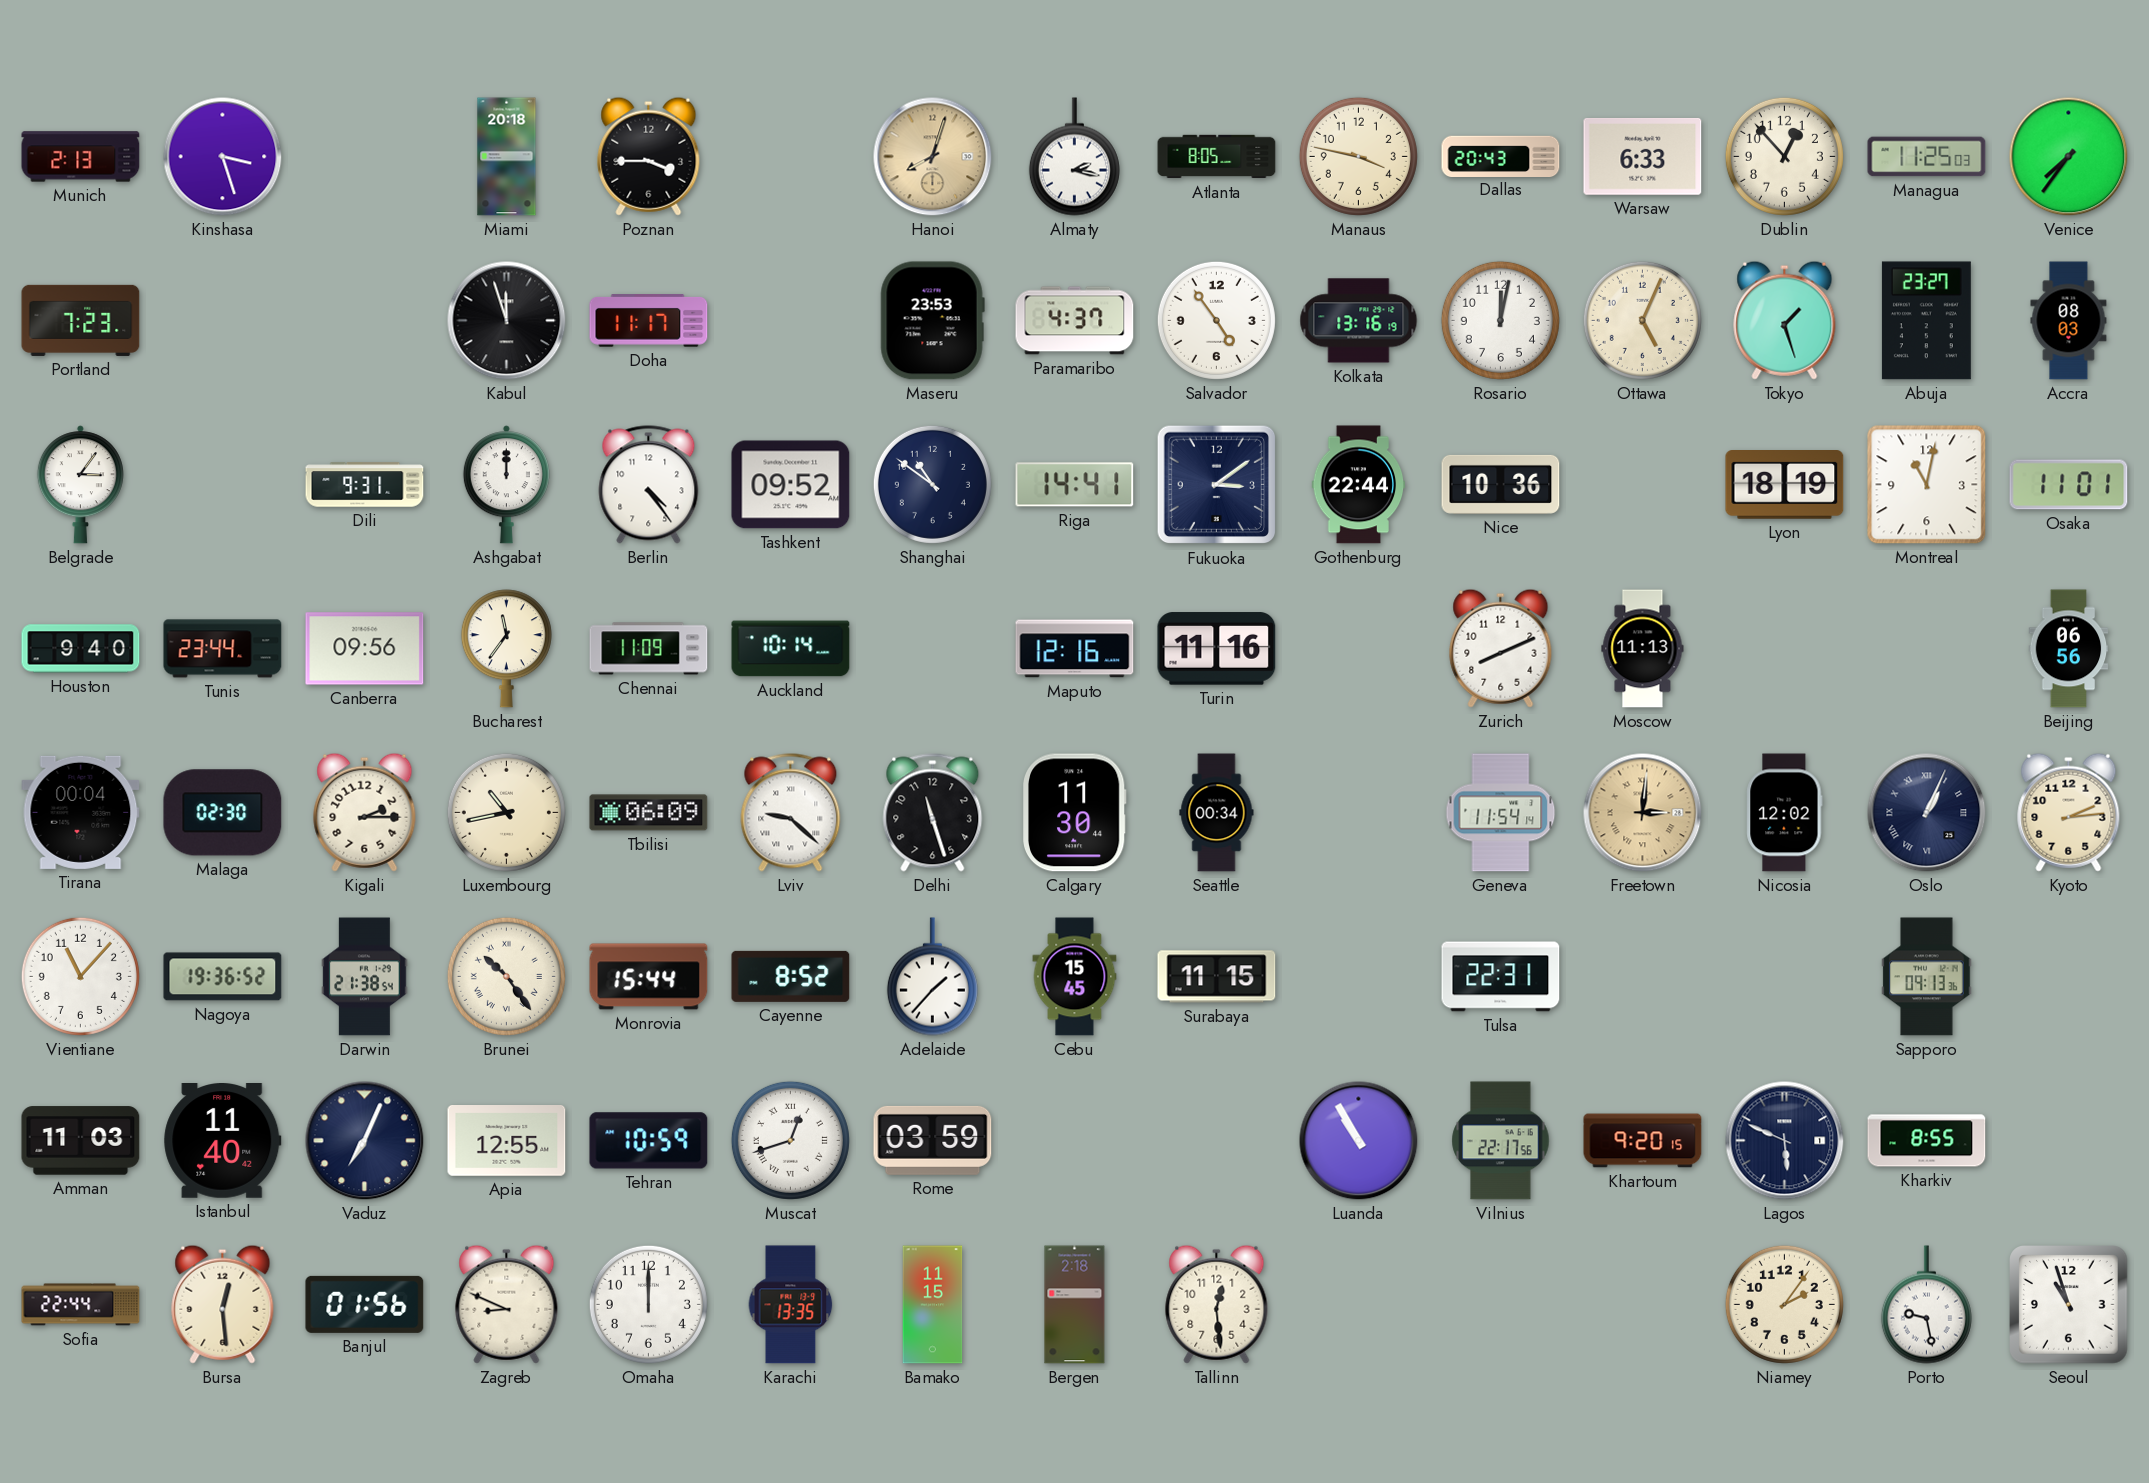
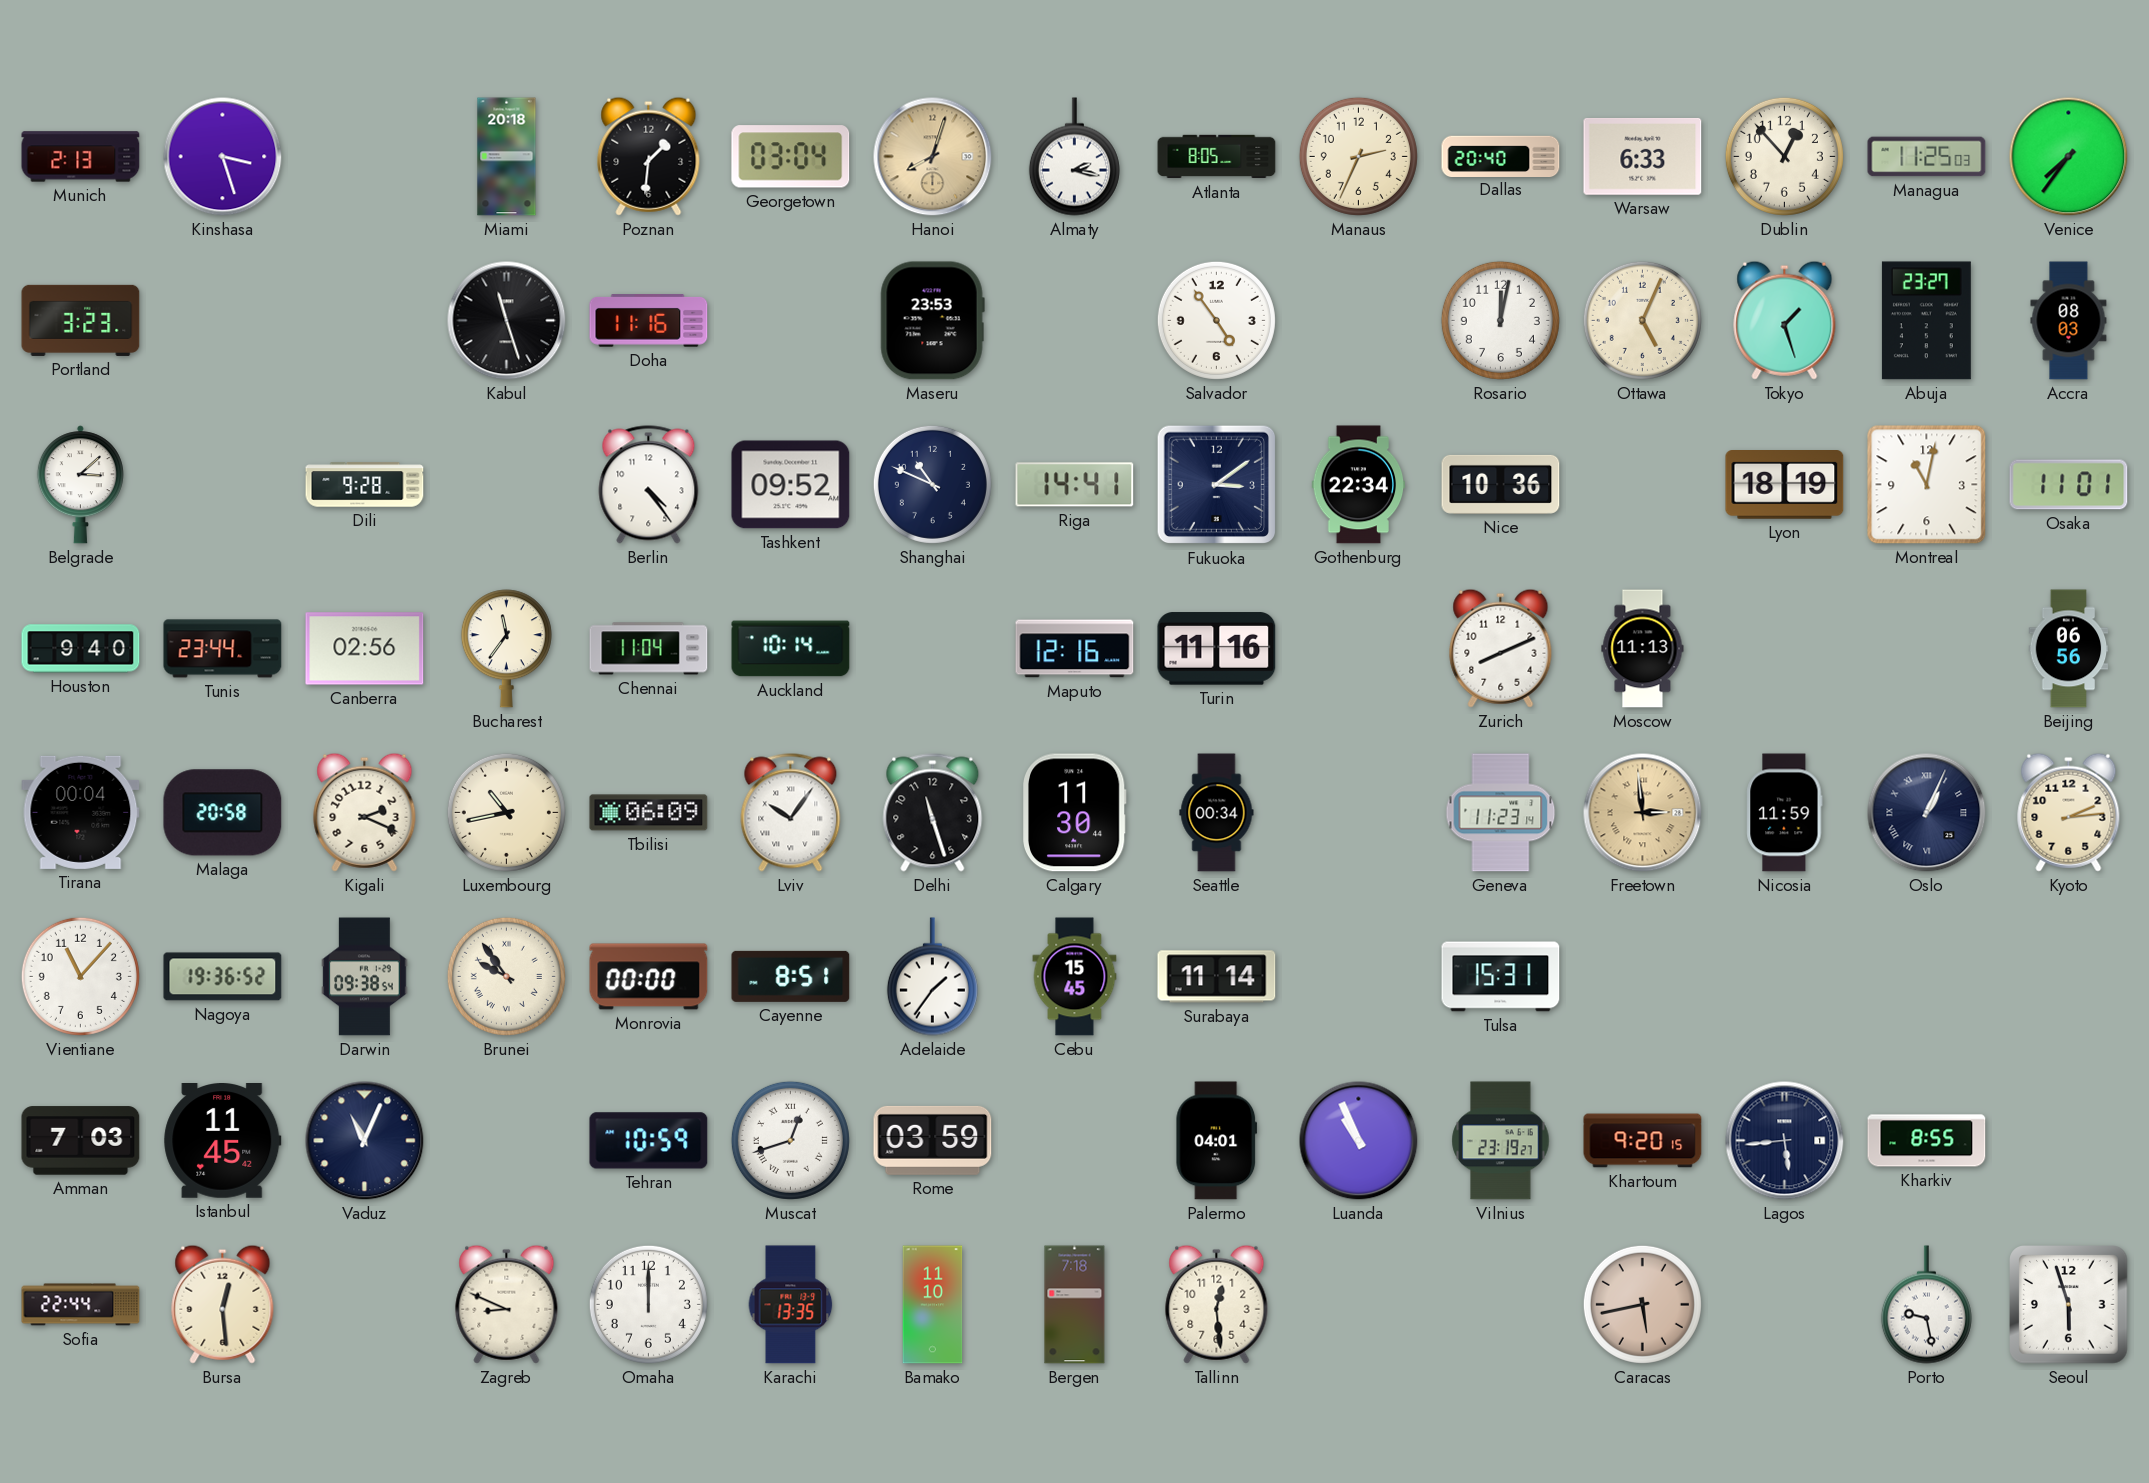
Poznan: 3:45 -> 1:31 (649, 156)
Georgetown: none -> 03:04 (791, 157)
Manaus: 3:47 -> 2:34 (1358, 156)
Dallas: 20:43 -> 20:40 (1501, 156)
Portland: 7:23 -> 3:23 (81, 320)
Kabul: 11:57 -> 11:27 (507, 321)
Doha: 11:17 -> 11:16 (649, 321)
Paramaribo: 4:37 -> none (1075, 321)
Kolkata: 13:16 -> none (1359, 321)
Belgrade: 3:06 -> 3:08 (80, 485)
Dili: 9:31 -> 9:28 (365, 485)
Ashgabat: 12:00 -> none (506, 485)
Shanghai: 10:51 -> 10:49 (932, 484)
Gothenburg: 22:44 -> 22:34 (1359, 485)
Canberra: 09:56 -> 02:56 (365, 649)
Chennai: 11:09 -> 11:04 (649, 649)
Malaga: 02:30 -> 20:58 (223, 813)
Kigali: 2:15 -> 2:19 (365, 812)
Lviv: 9:22 -> 10:06 (791, 813)
Geneva: 11:54 -> 11:23 (1501, 813)
Freetown: 3:01 -> 2:59 (1643, 813)
Nicosia: 12:02 -> 11:59 (1785, 813)
Darwin: 21:38 -> 09:38 (365, 977)
Brunei: 10:24 -> 9:54 (506, 976)
Monrovia: 15:44 -> 00:00 (649, 977)
Cayenne: 8:52 -> 8:51 (791, 976)
Adelaide: 1:37 -> 1:36 (932, 977)
Surabaya: 11:15 -> 11:14 (1217, 977)
Tulsa: 22:31 -> 15:31 (1501, 977)
Sapporo: 09:13 -> none (1927, 977)
Amman: 11:03 -> 7:03 (81, 1141)
Istanbul: 11:40 -> 11:45 (223, 1141)
Vaduz: 7:04 -> 11:04 (365, 1141)
Apia: 12:55 -> none (507, 1141)
Palermo: none -> 04:01 (1217, 1141)
Luanda: 10:55 -> 10:56 (1359, 1141)
Vilnius: 22:17 -> 23:19 (1501, 1141)
Lagos: 5:49 -> 5:44 (1785, 1141)
Banjul: 01:56 -> none (365, 1304)
Bamako: 11:15 -> 11:10 (933, 1305)
Bergen: 2:18 -> 7:18 (1075, 1305)
Caracas: none -> 5:43 (1642, 1304)
Niamey: 2:06 -> none (1784, 1304)
Seoul: 10:57 -> 5:57 (2069, 1305)
